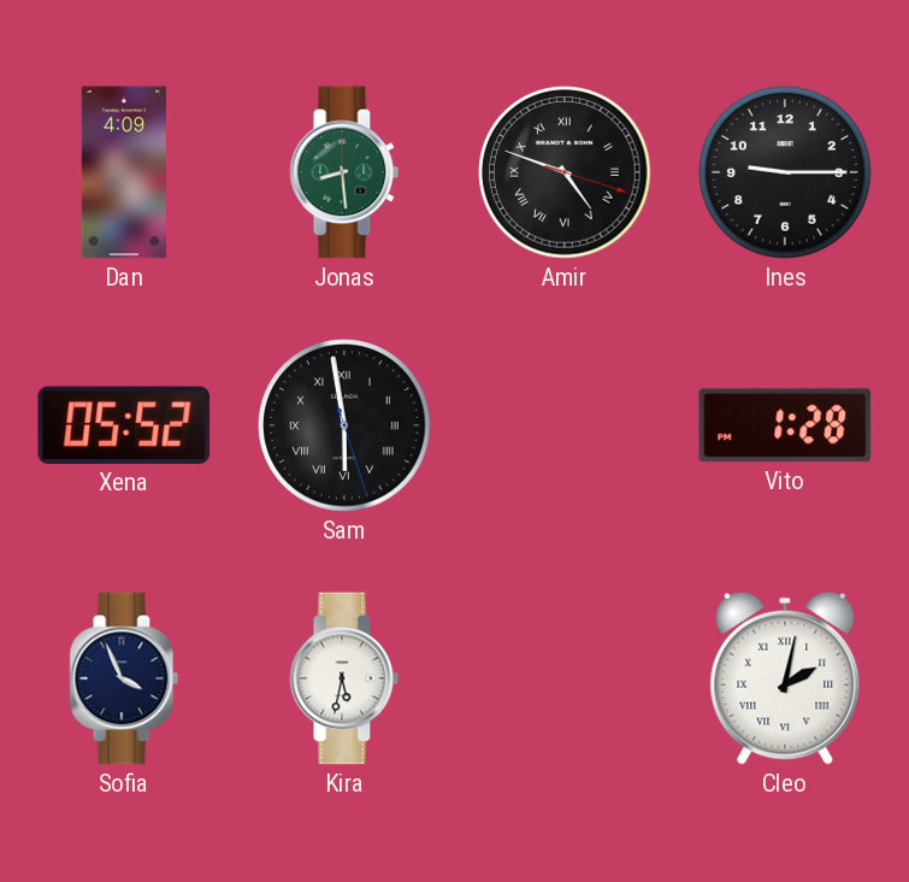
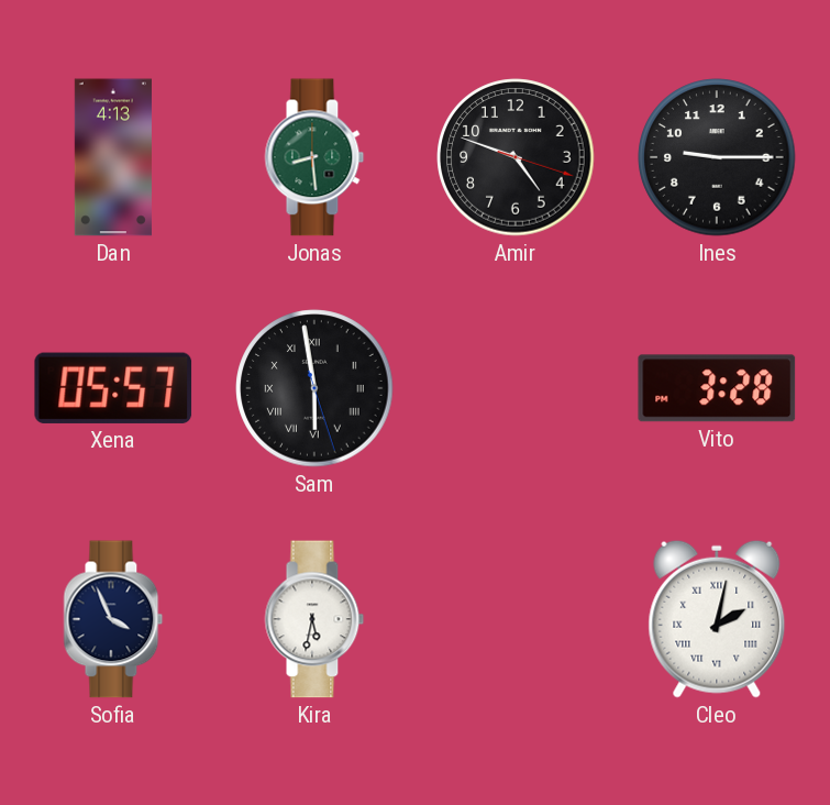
Dan: 4:09 -> 4:13 (113, 157)
Amir numerals: Roman -> Arabic (516, 157)
Xena: 05:52 -> 05:57 (113, 388)
Vito: 1:28 -> 3:28 (717, 388)
